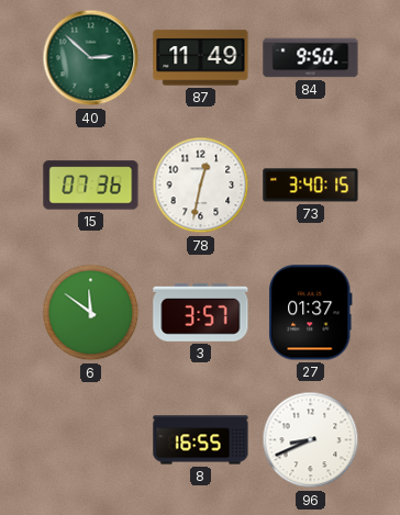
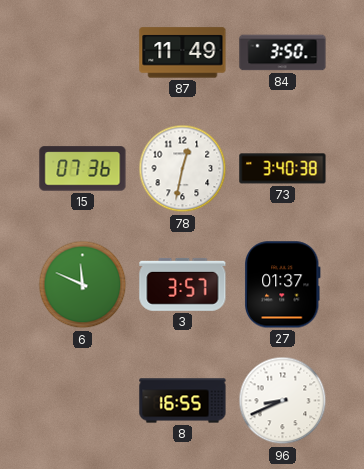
40: 2:52 -> none (91, 58)
84: 9:50 -> 3:50 (283, 53)
73: 3:40:15 -> 3:40:38 (283, 169)
6: 11:51 -> 11:49 (83, 285)
